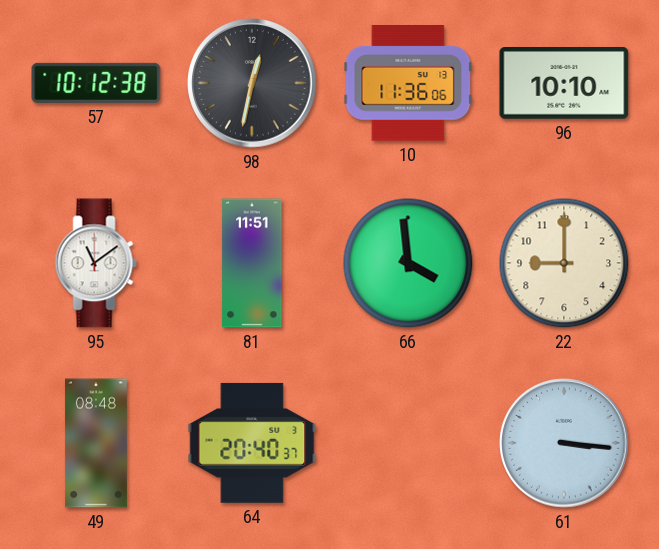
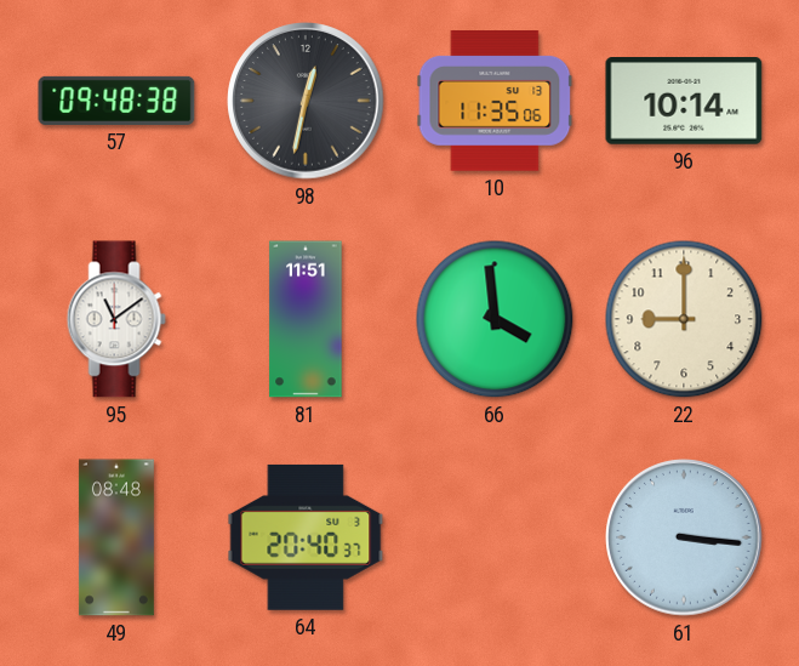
57: 10:12 -> 09:48 (116, 101)
10: 11:36 -> 11:35 (495, 102)
96: 10:10 -> 10:14 (684, 102)
